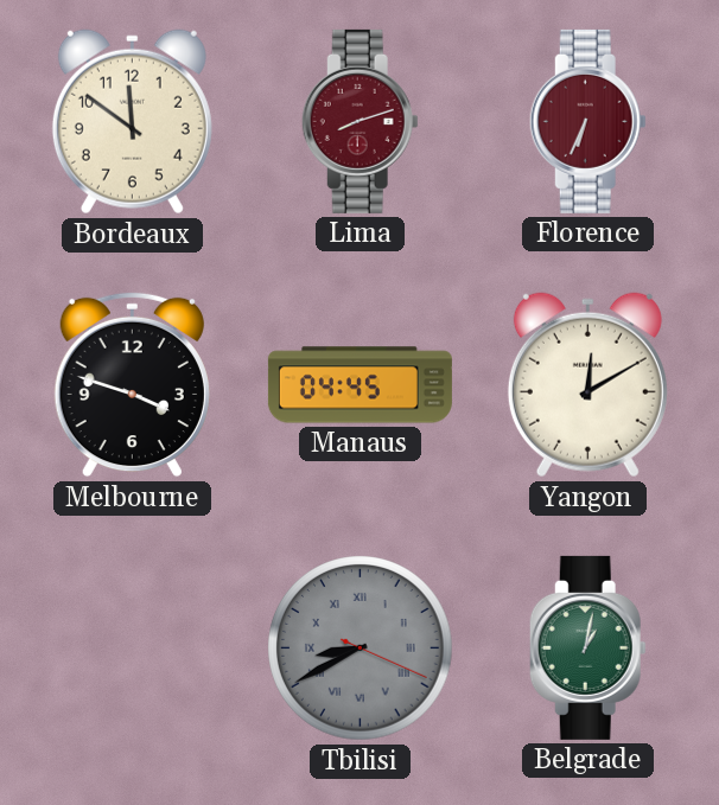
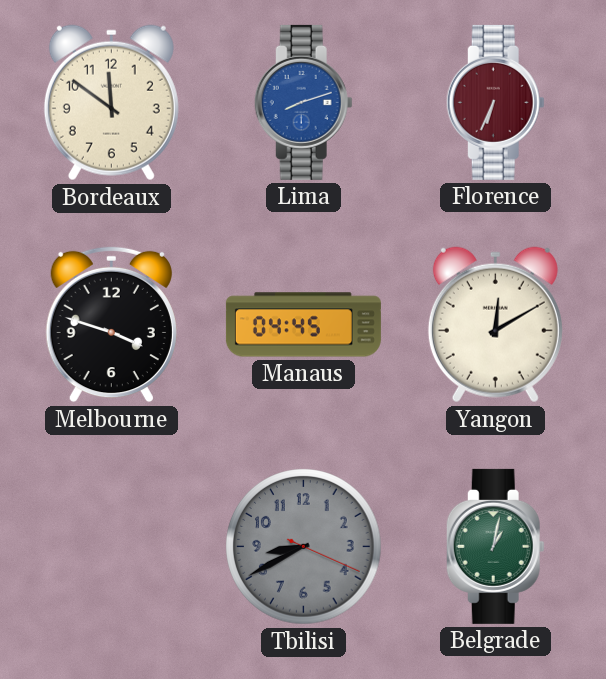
Lima dial: burgundy -> blue (303, 102)
Tbilisi numerals: Roman -> Arabic (304, 547)
